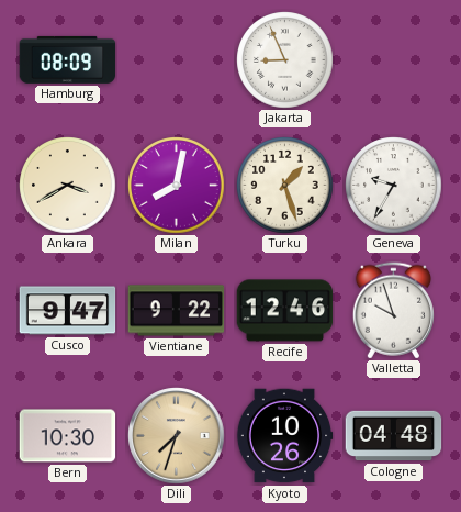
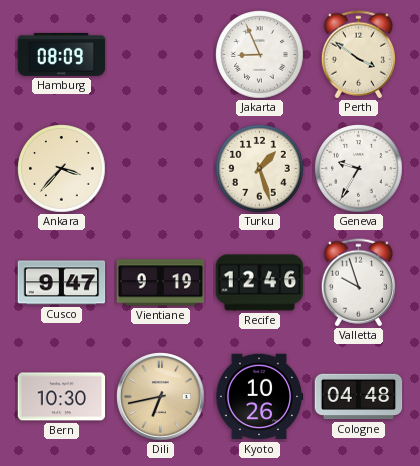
Perth: none -> 3:51 (358, 55)
Ankara: 3:40 -> 3:37 (62, 169)
Milan: 8:02 -> none (177, 186)
Vientiane: 9:22 -> 9:19 (161, 283)
Dili: 7:33 -> 6:43 (161, 397)
